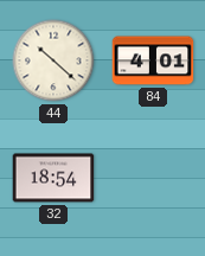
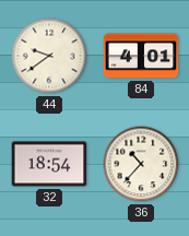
44: 10:22 -> 9:39 (49, 56)
36: none -> 10:37 (141, 164)
